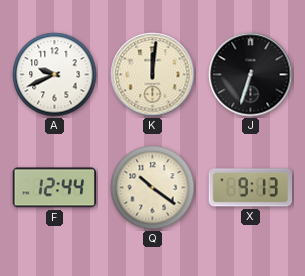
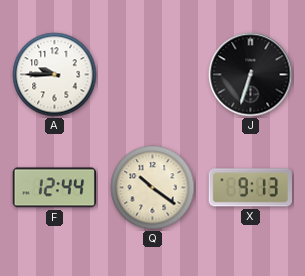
A: 9:41 -> 9:45 (55, 75)
K: 12:01 -> none (153, 75)
